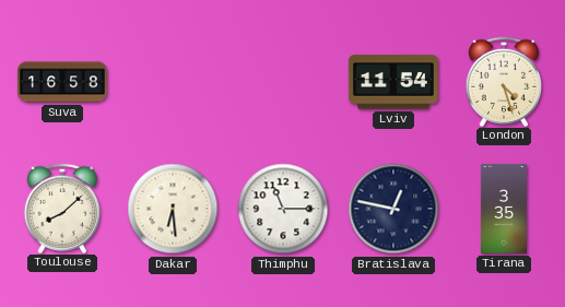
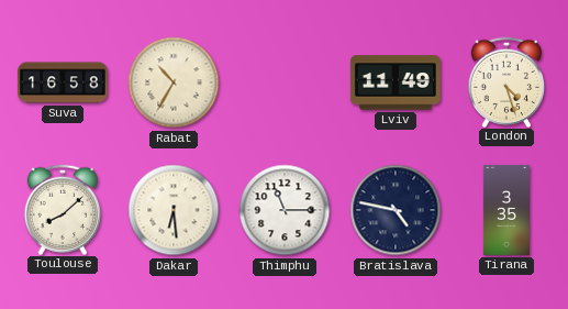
Rabat: none -> 10:35 (174, 82)
Lviv: 11:54 -> 11:49 (396, 82)
Bratislava: 12:47 -> 4:47 (396, 210)
